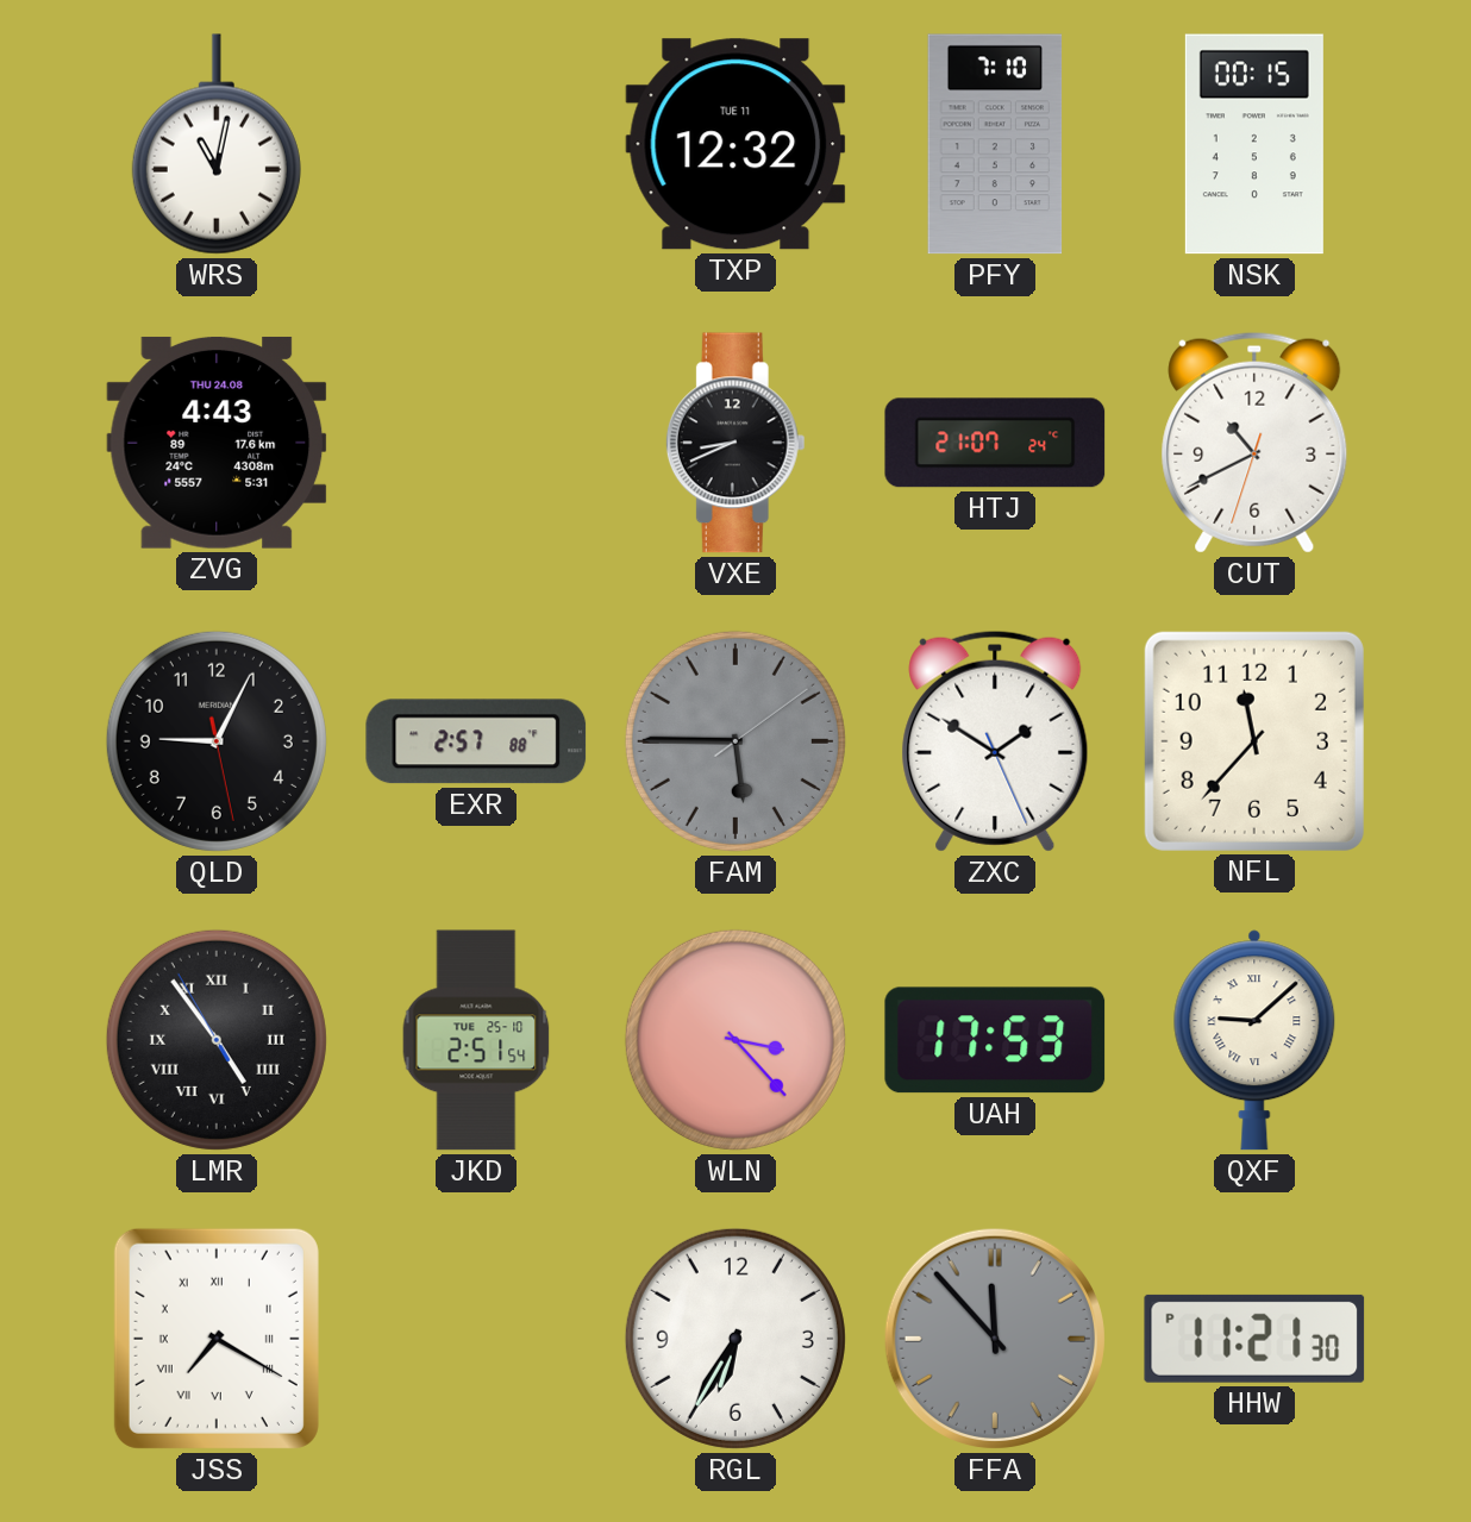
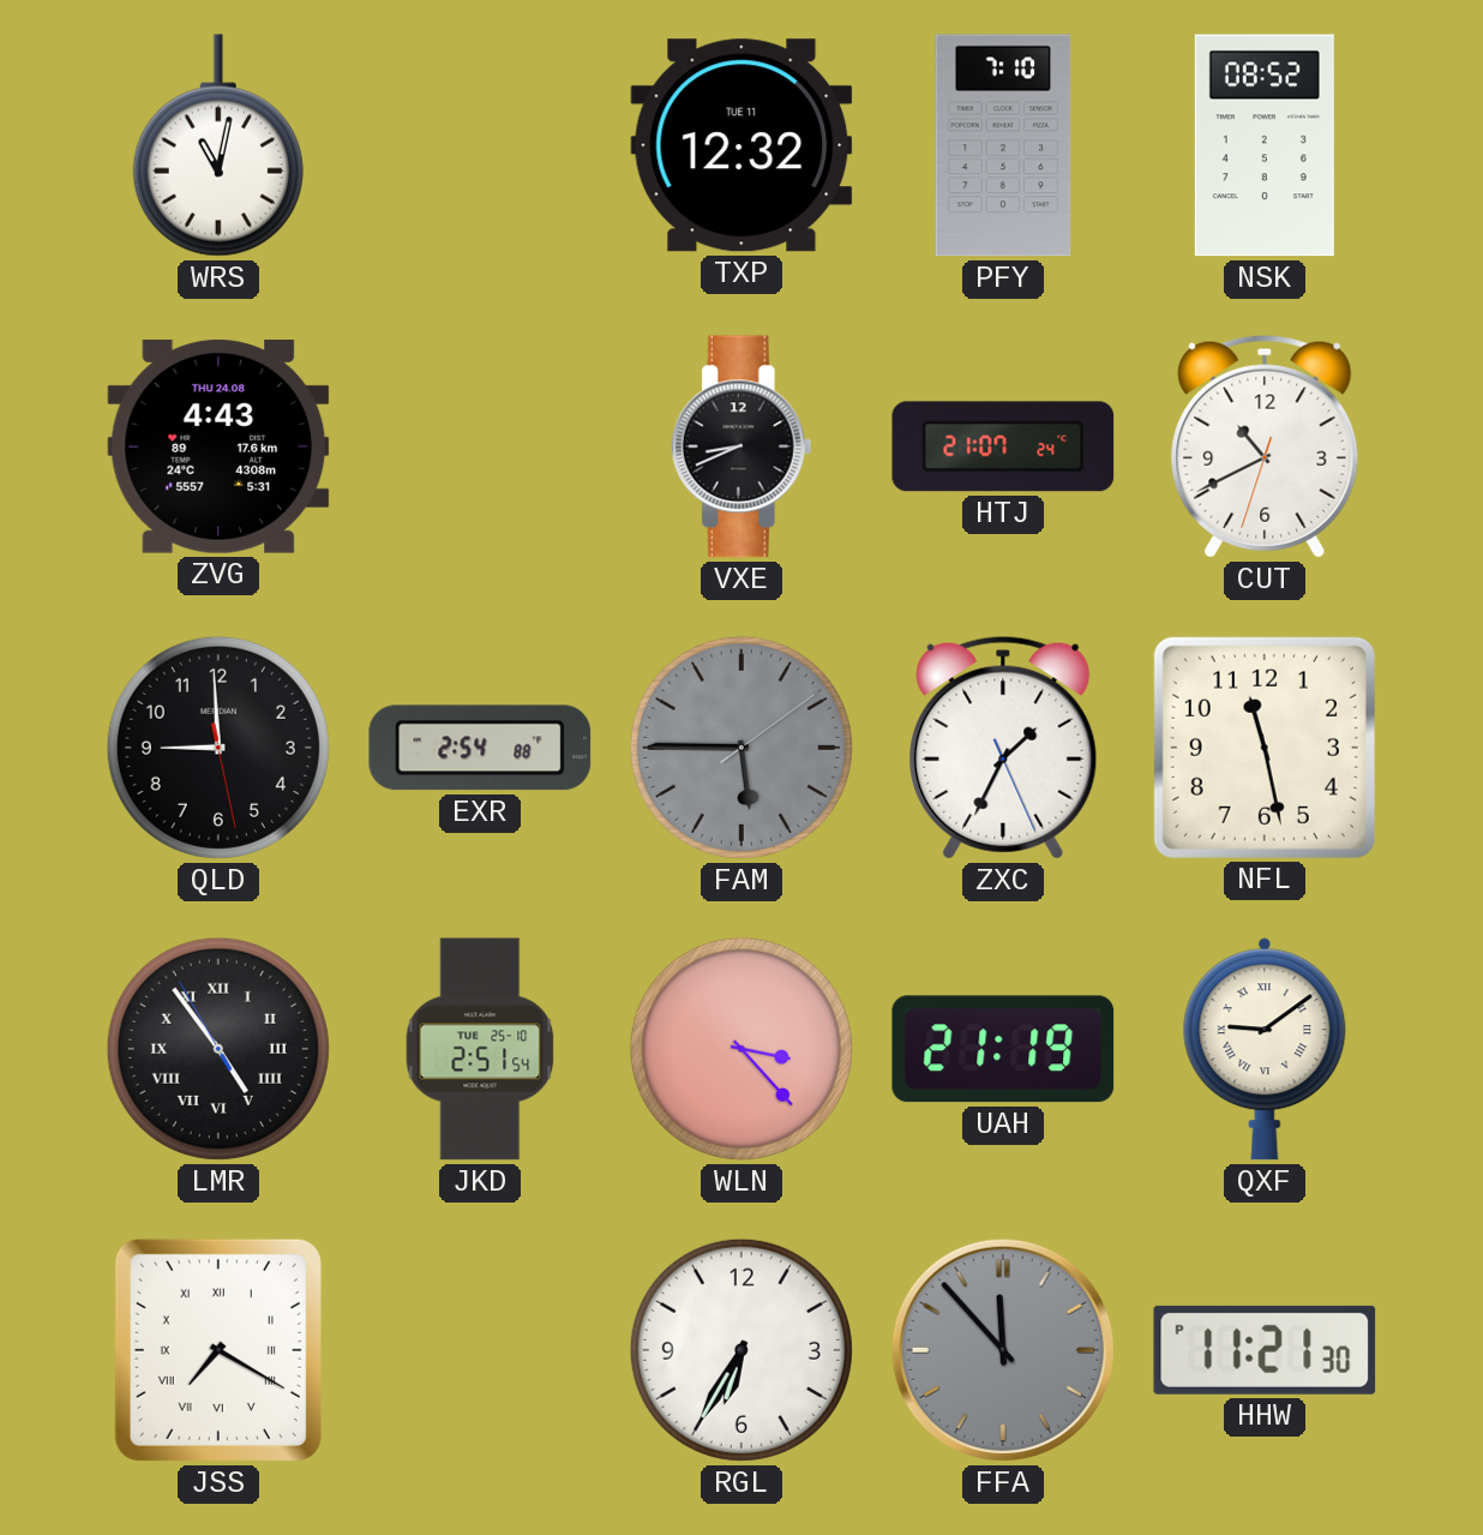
NSK: 00:15 -> 08:52 (1265, 145)
QLD: 9:04 -> 8:59 (218, 748)
EXR: 2:57 -> 2:54 (480, 748)
ZXC: 1:50 -> 1:34 (1003, 748)
NFL: 11:37 -> 11:28 (1265, 748)
UAH: 17:53 -> 21:19 (1003, 1049)
QXF: 9:08 -> 9:09 (1265, 1049)
